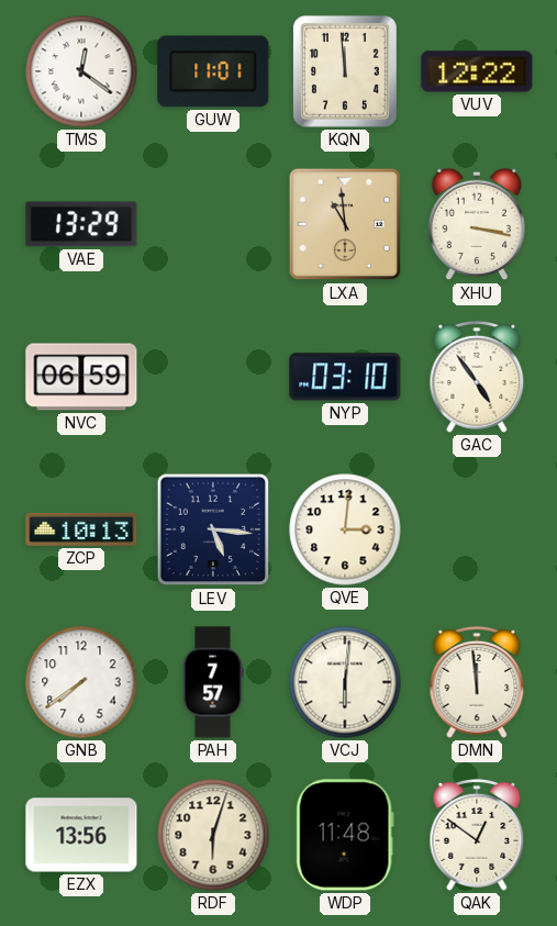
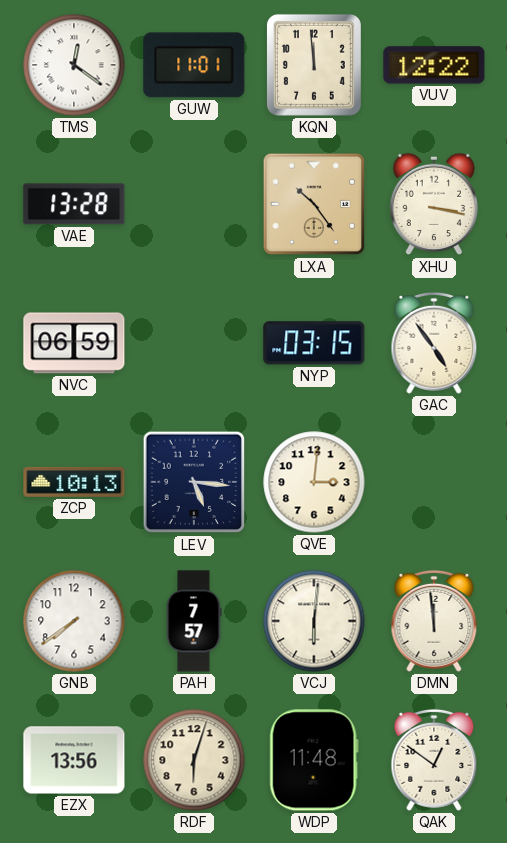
VAE: 13:29 -> 13:28 (74, 204)
LXA: 10:59 -> 10:24 (314, 204)
NYP: 03:10 -> 03:15 (314, 343)
